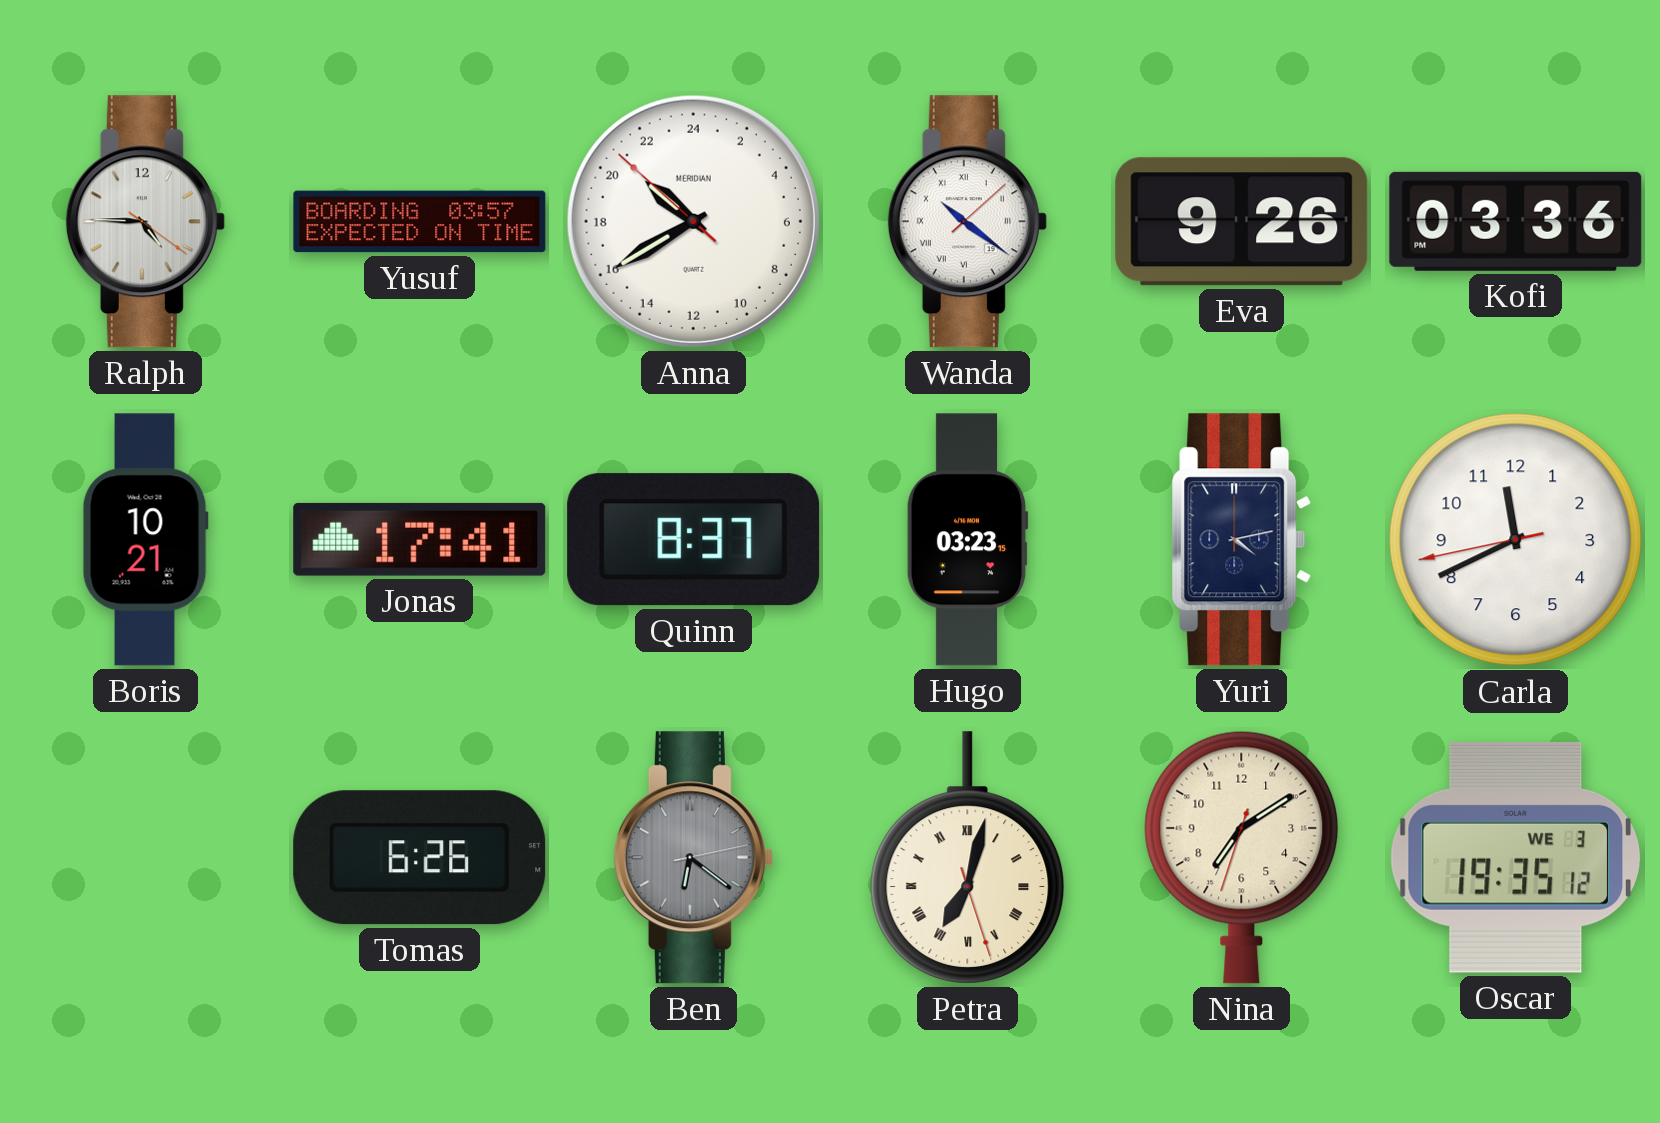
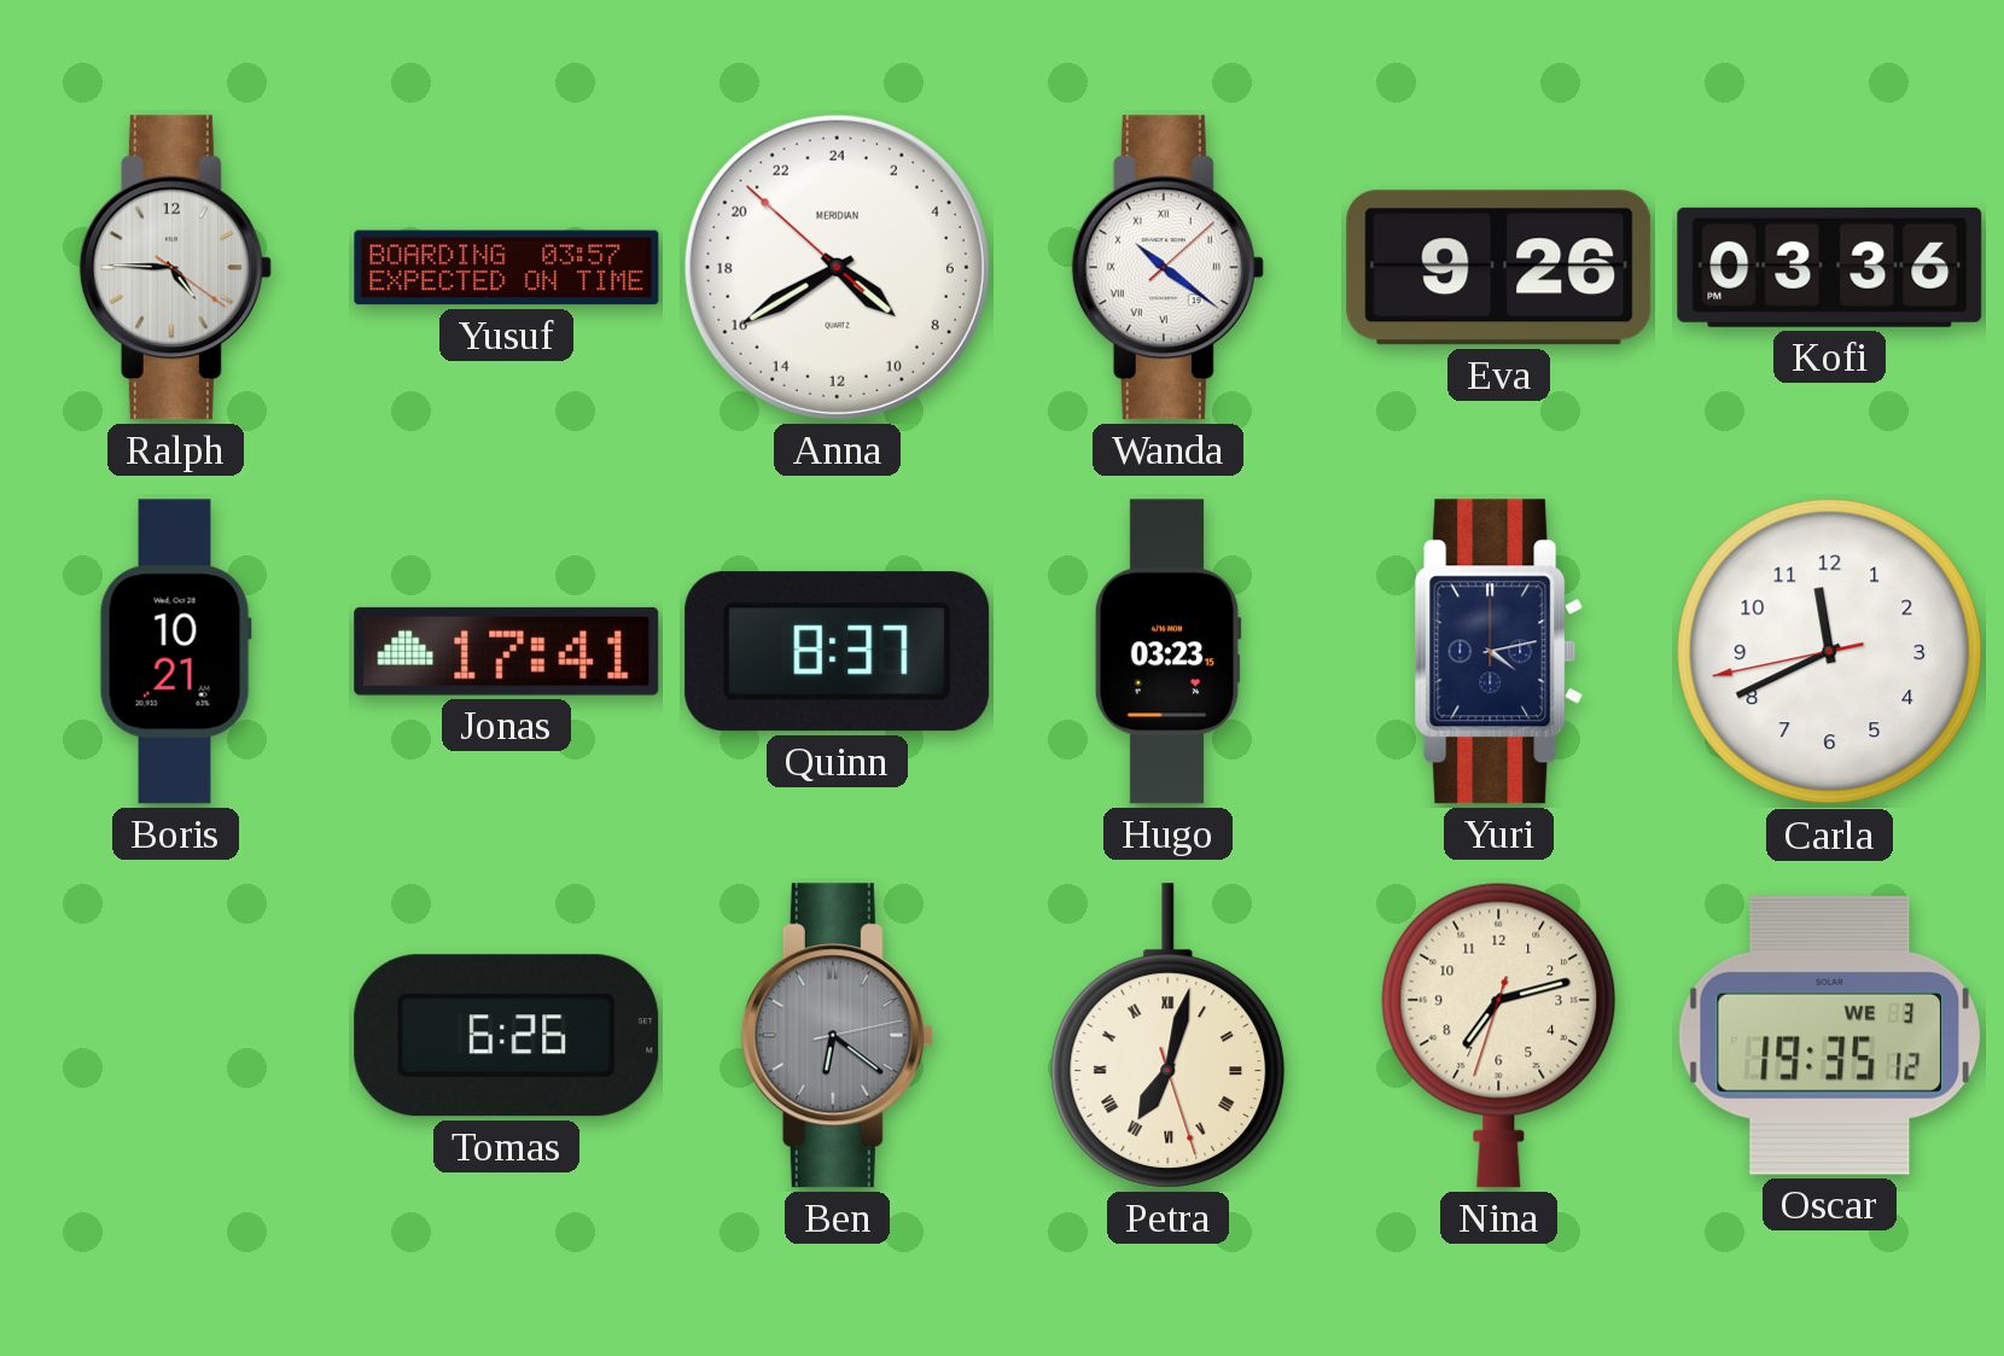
Anna: 20:39 -> 8:39 (837, 267)
Nina: 7:09 -> 7:12 (1499, 1035)
